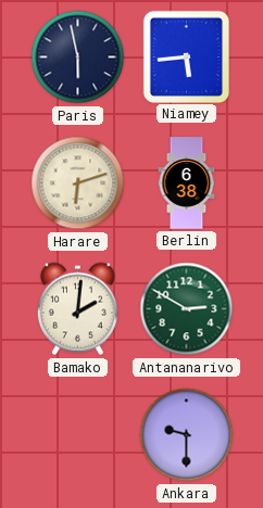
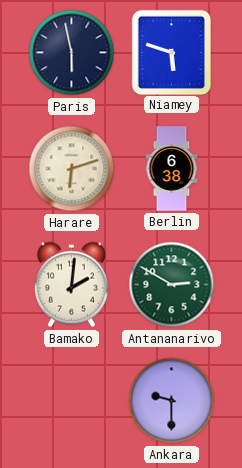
Niamey: 5:44 -> 5:48 (171, 52)
